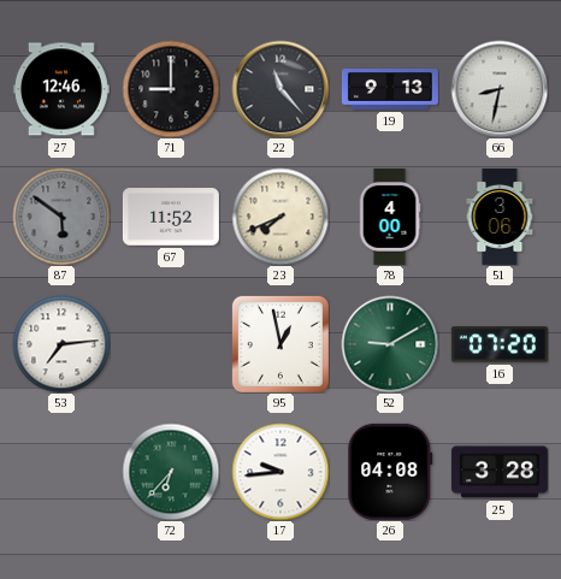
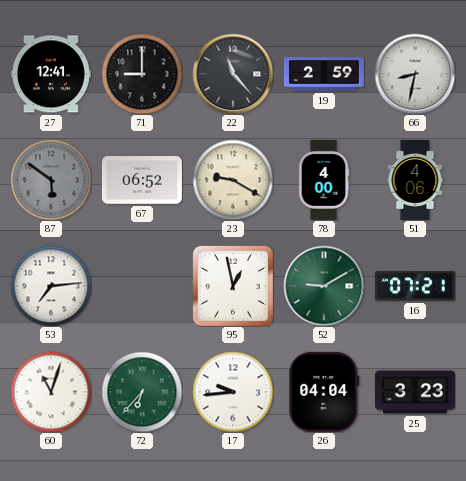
27: 12:46 -> 12:41 (51, 74)
19: 9:13 -> 2:59 (324, 74)
67: 11:52 -> 06:52 (142, 180)
23: 7:41 -> 9:20 (233, 180)
51: 3:06 -> 4:06 (415, 180)
16: 07:20 -> 07:21 (415, 286)
60: none -> 11:03 (51, 392)
26: 04:08 -> 04:04 (324, 392)
25: 3:28 -> 3:23 (415, 392)
